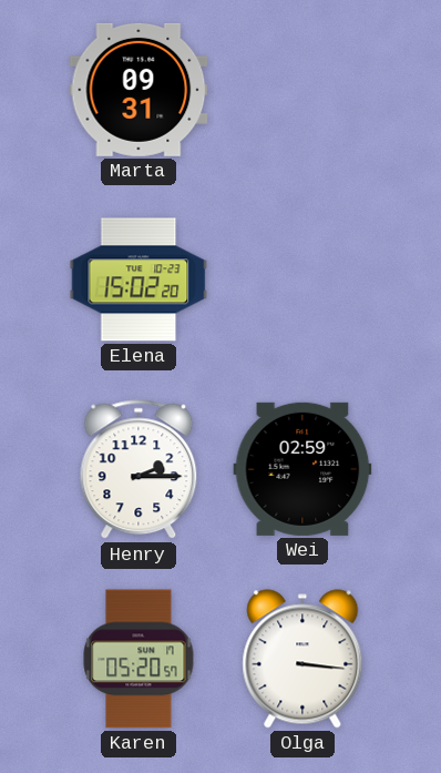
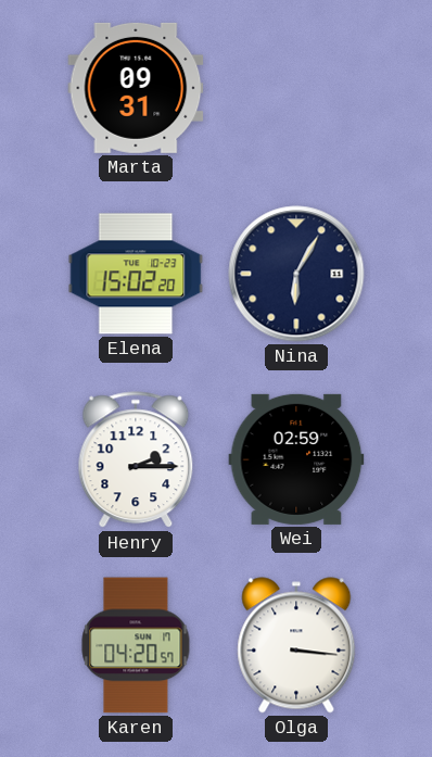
Nina: none -> 6:05 (296, 274)
Karen: 05:20 -> 04:20 (136, 645)
